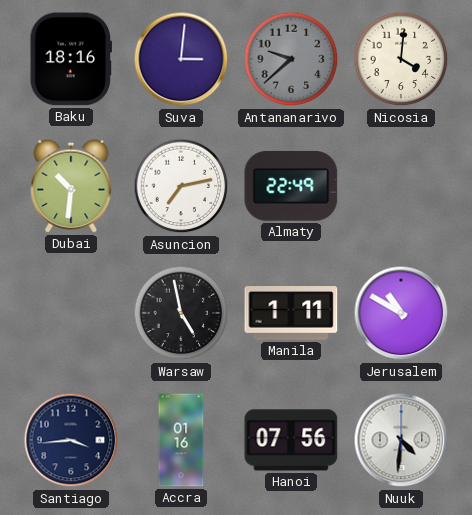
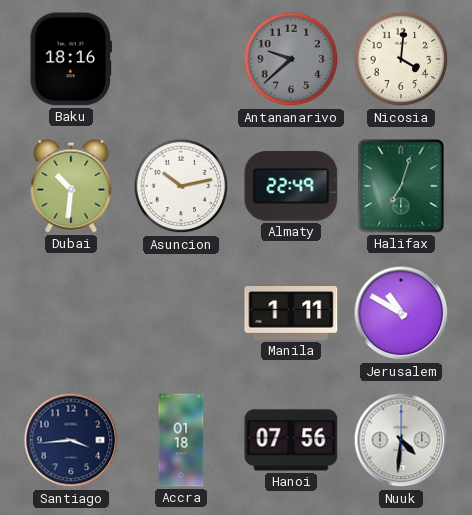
Suva: 3:01 -> none (181, 59)
Asuncion: 7:13 -> 10:13 (181, 186)
Halifax: none -> 7:03 (401, 186)
Warsaw: 4:58 -> none (181, 313)
Accra: 01:16 -> 01:18 (181, 440)
